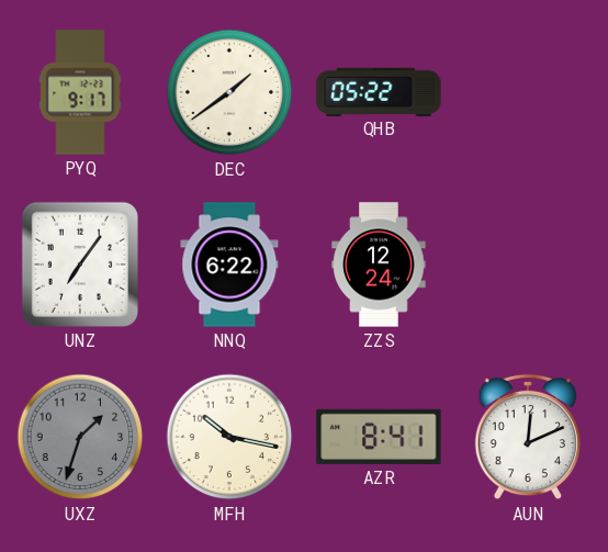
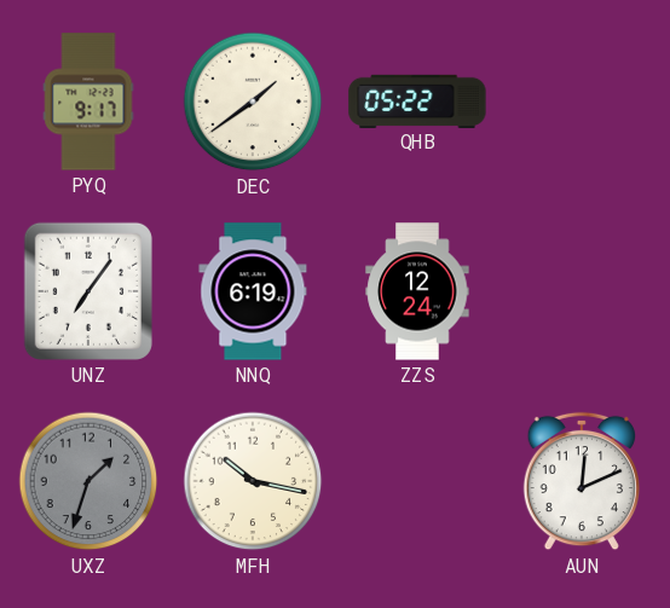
NNQ: 6:22 -> 6:19 (253, 291)
AZR: 8:41 -> none (379, 437)
